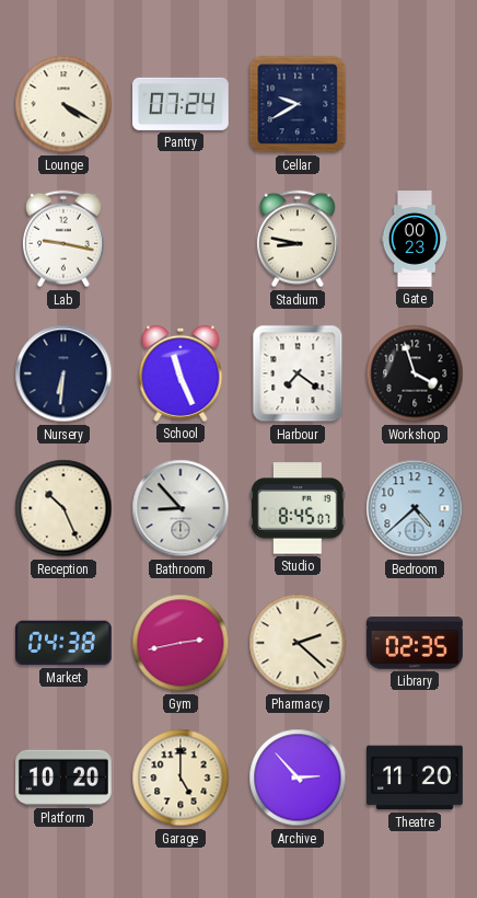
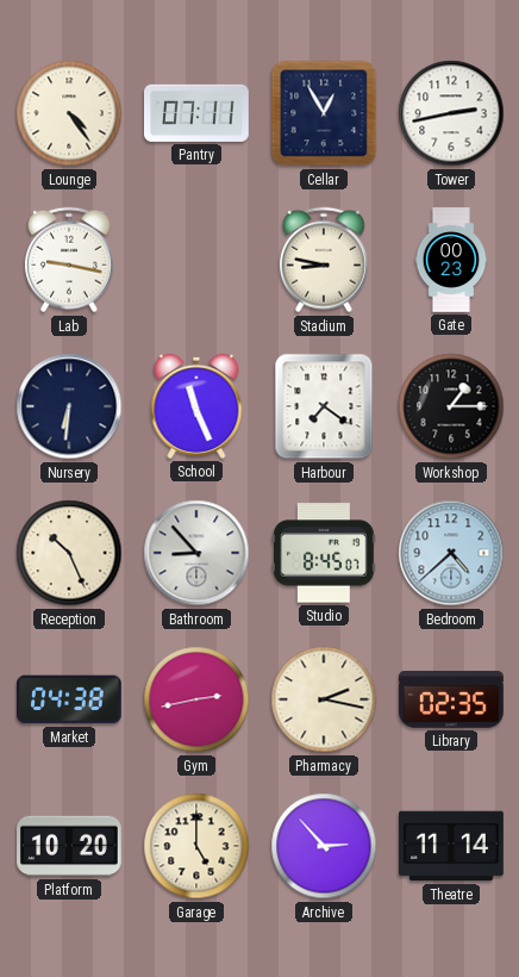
Lounge: 4:20 -> 4:24 (69, 113)
Pantry: 07:24 -> 07:11 (198, 113)
Cellar: 9:40 -> 12:55 (324, 113)
Tower: none -> 2:43 (451, 113)
Workshop: 3:57 -> 1:15 (451, 406)
Pharmacy: 2:22 -> 2:17 (324, 699)
Theatre: 11:20 -> 11:14 (452, 846)
